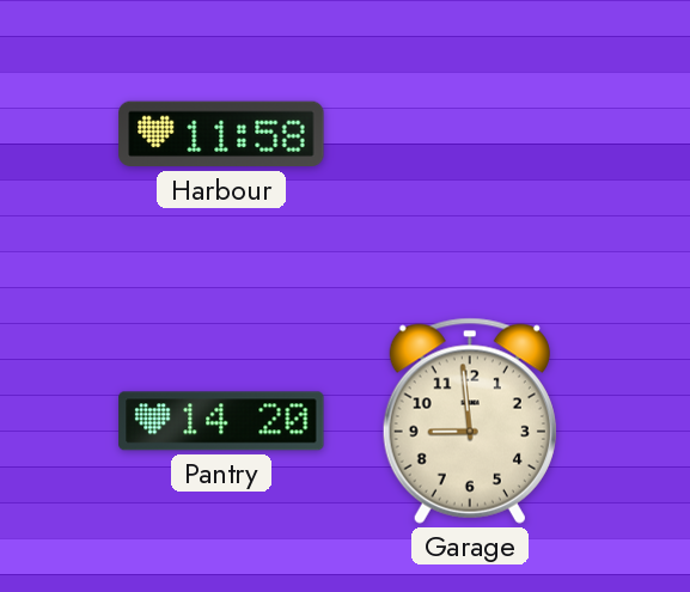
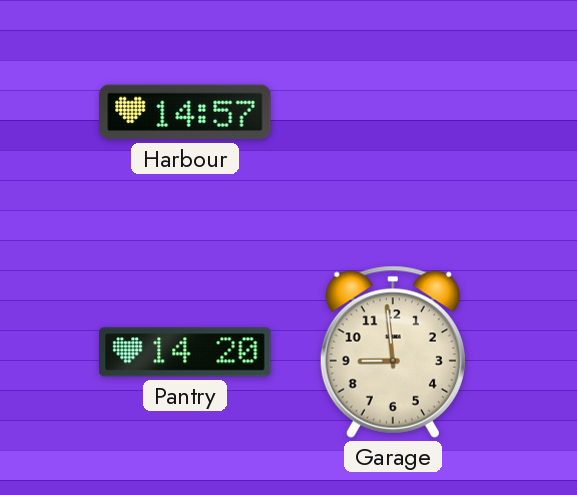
Harbour: 11:58 -> 14:57 (185, 112)
